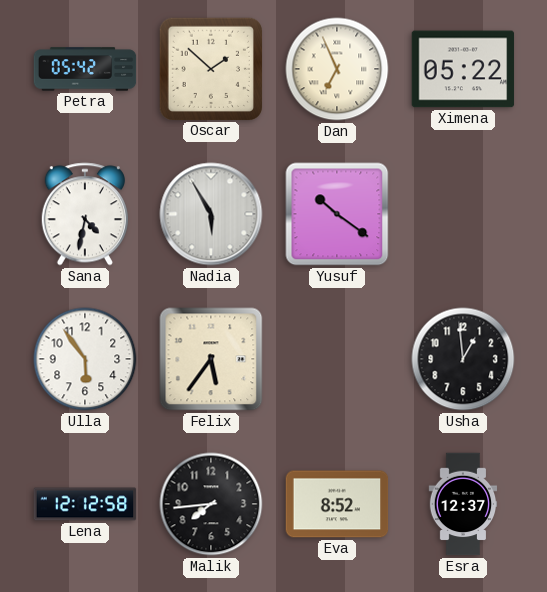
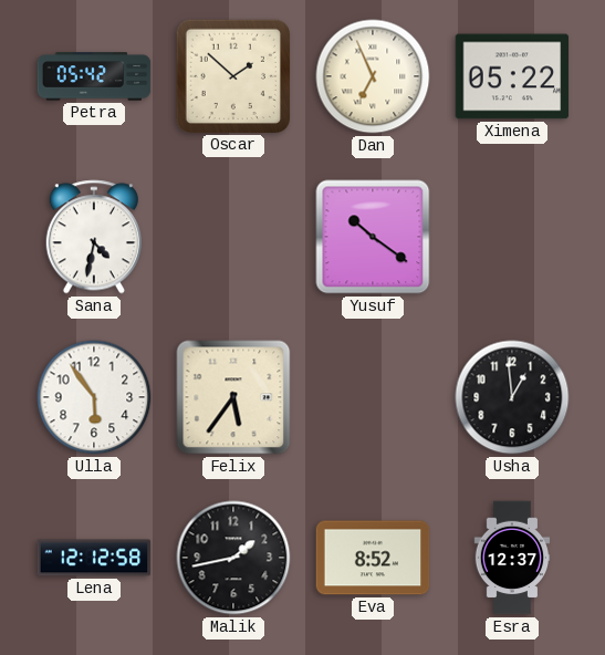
Nadia: 5:55 -> none (211, 214)
Malik: 7:44 -> 1:43 (233, 558)
